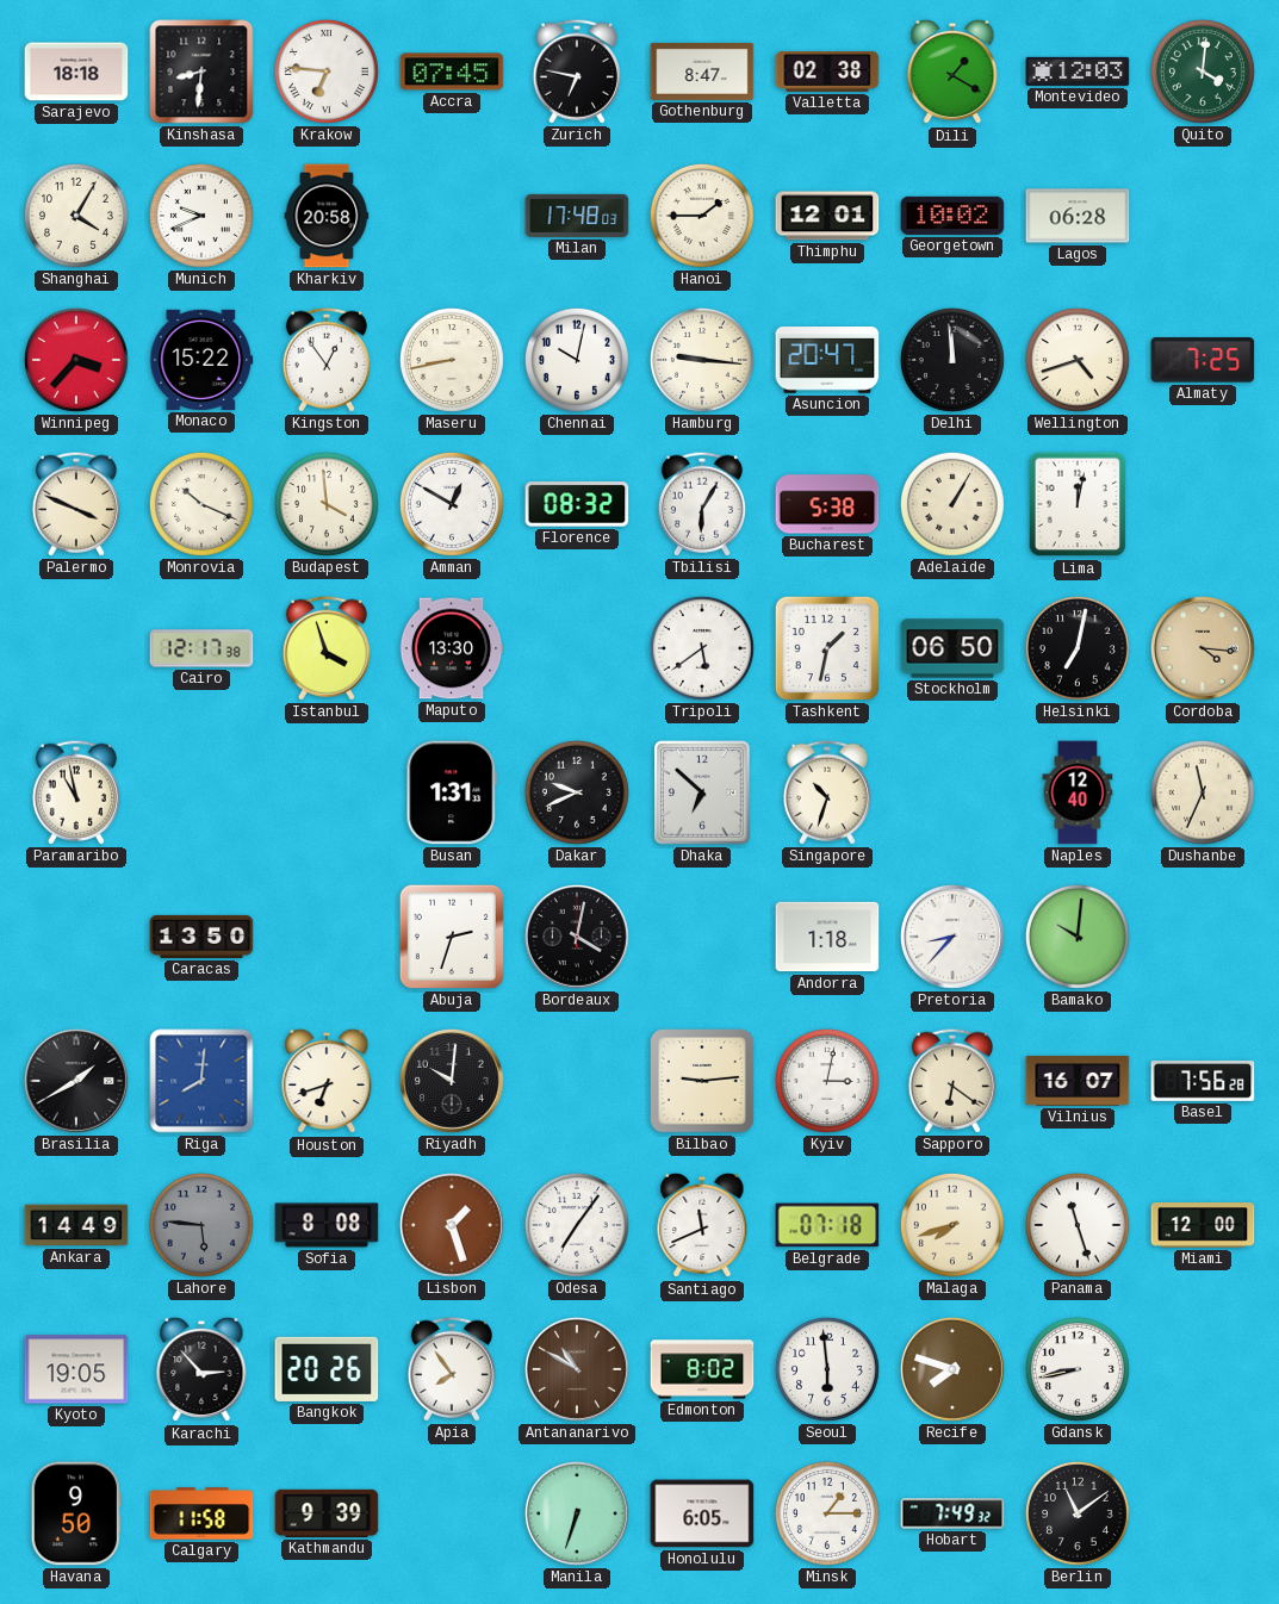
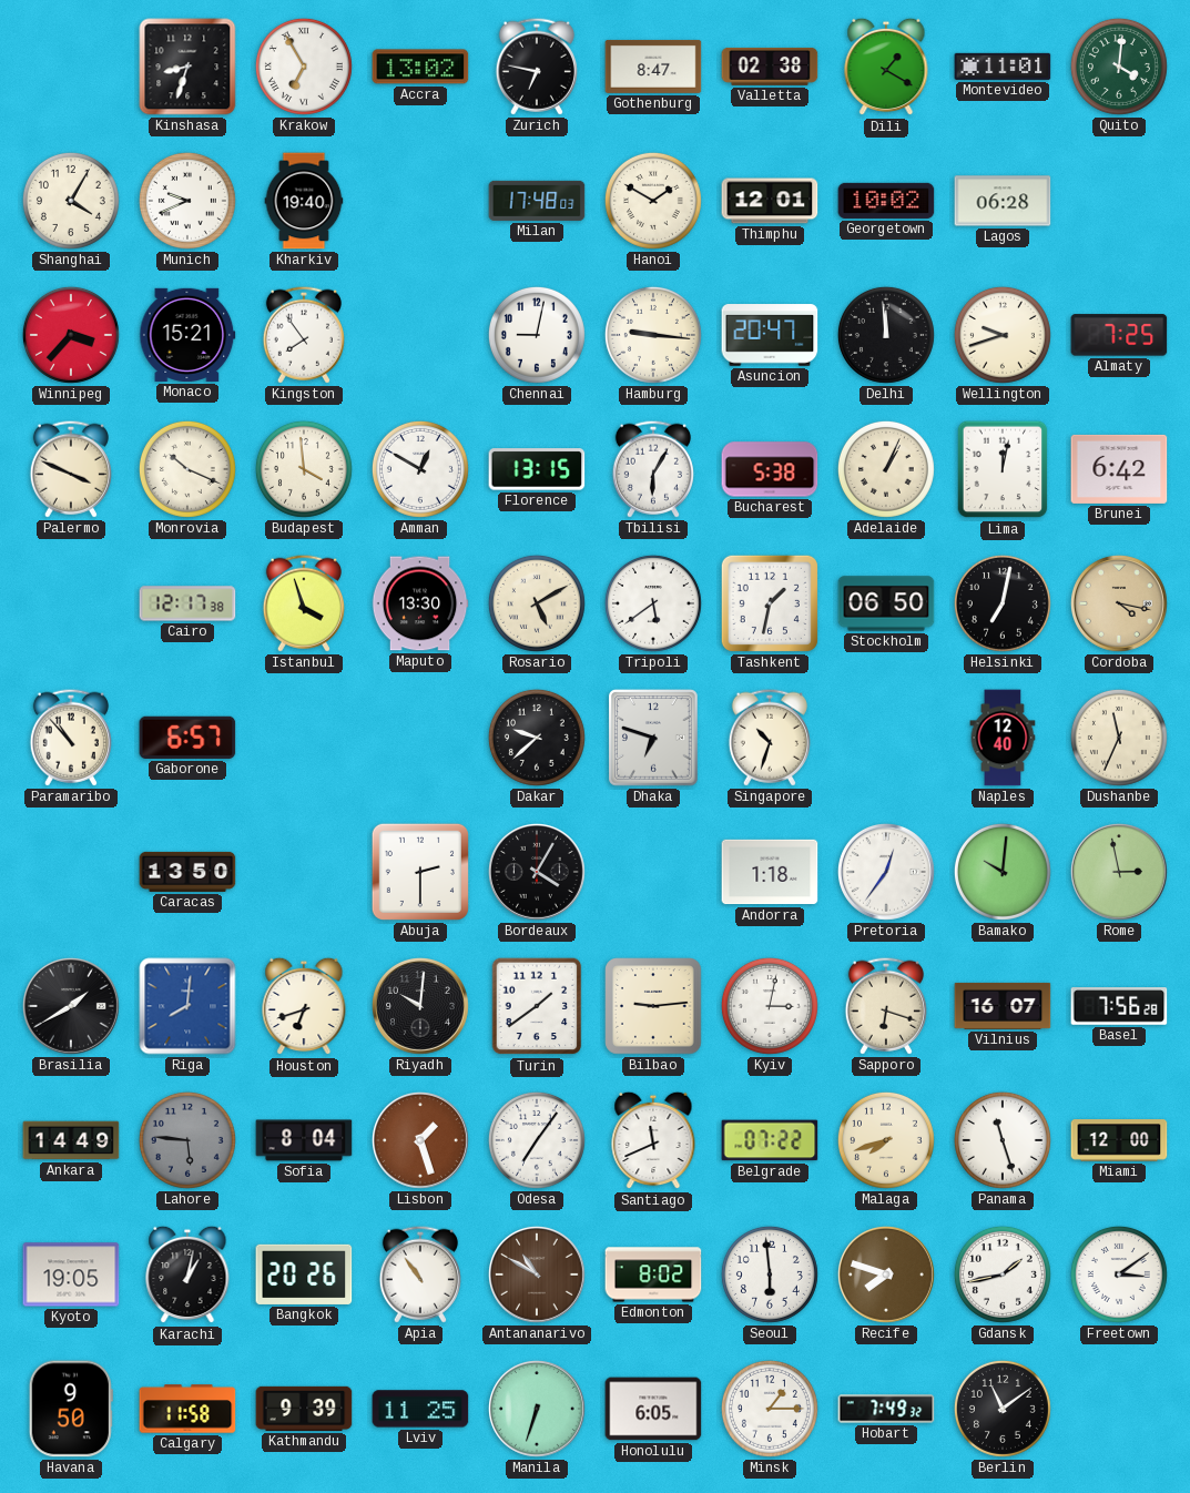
Sarajevo: 18:18 -> none (76, 72)
Kinshasa: 8:31 -> 8:33 (187, 67)
Krakow: 6:46 -> 6:55 (304, 67)
Accra: 07:45 -> 13:02 (420, 67)
Montevideo: 12:03 -> 11:01 (1003, 67)
Kharkiv: 20:58 -> 19:40 (304, 201)
Hanoi: 1:45 -> 1:50 (653, 201)
Monaco: 15:22 -> 15:21 (187, 335)
Kingston: 12:54 -> 7:54 (304, 335)
Maseru: 8:43 -> none (452, 360)
Chennai: 10:02 -> 9:02 (537, 335)
Wellington: 4:42 -> 9:42 (1003, 335)
Florence: 08:32 -> 13:15 (537, 469)
Adelaide: 1:05 -> 1:04 (886, 469)
Brunei: none -> 6:42 (1119, 469)
Rosario: none -> 5:10 (537, 603)
Cordoba: 4:16 -> 4:17 (1119, 603)
Paramaribo: 10:58 -> 10:53 (71, 738)
Gaborone: none -> 6:57 (187, 738)
Busan: 1:31 -> none (452, 792)
Dakar: 9:41 -> 9:38 (537, 738)
Dhaka: 6:52 -> 6:48 (653, 738)
Abuja: 2:33 -> 2:30 (420, 872)
Bordeaux: 4:02 -> 4:05 (537, 872)
Pretoria: 8:37 -> 12:36 (886, 872)
Rome: none -> 2:58 (1119, 872)
Turin: none -> 1:39 (537, 1006)
Sapporo: 6:21 -> 6:18 (886, 1006)
Sofia: 8:08 -> 8:04 (304, 1140)
Belgrade: 07:18 -> 07:22 (770, 1140)
Karachi: 2:53 -> 1:02 (187, 1274)
Apia: 7:54 -> 10:54 (420, 1274)
Gdansk: 8:43 -> 1:43 (1003, 1274)
Freetown: none -> 3:09 (1119, 1274)
Lviv: none -> 11:25 (420, 1409)
